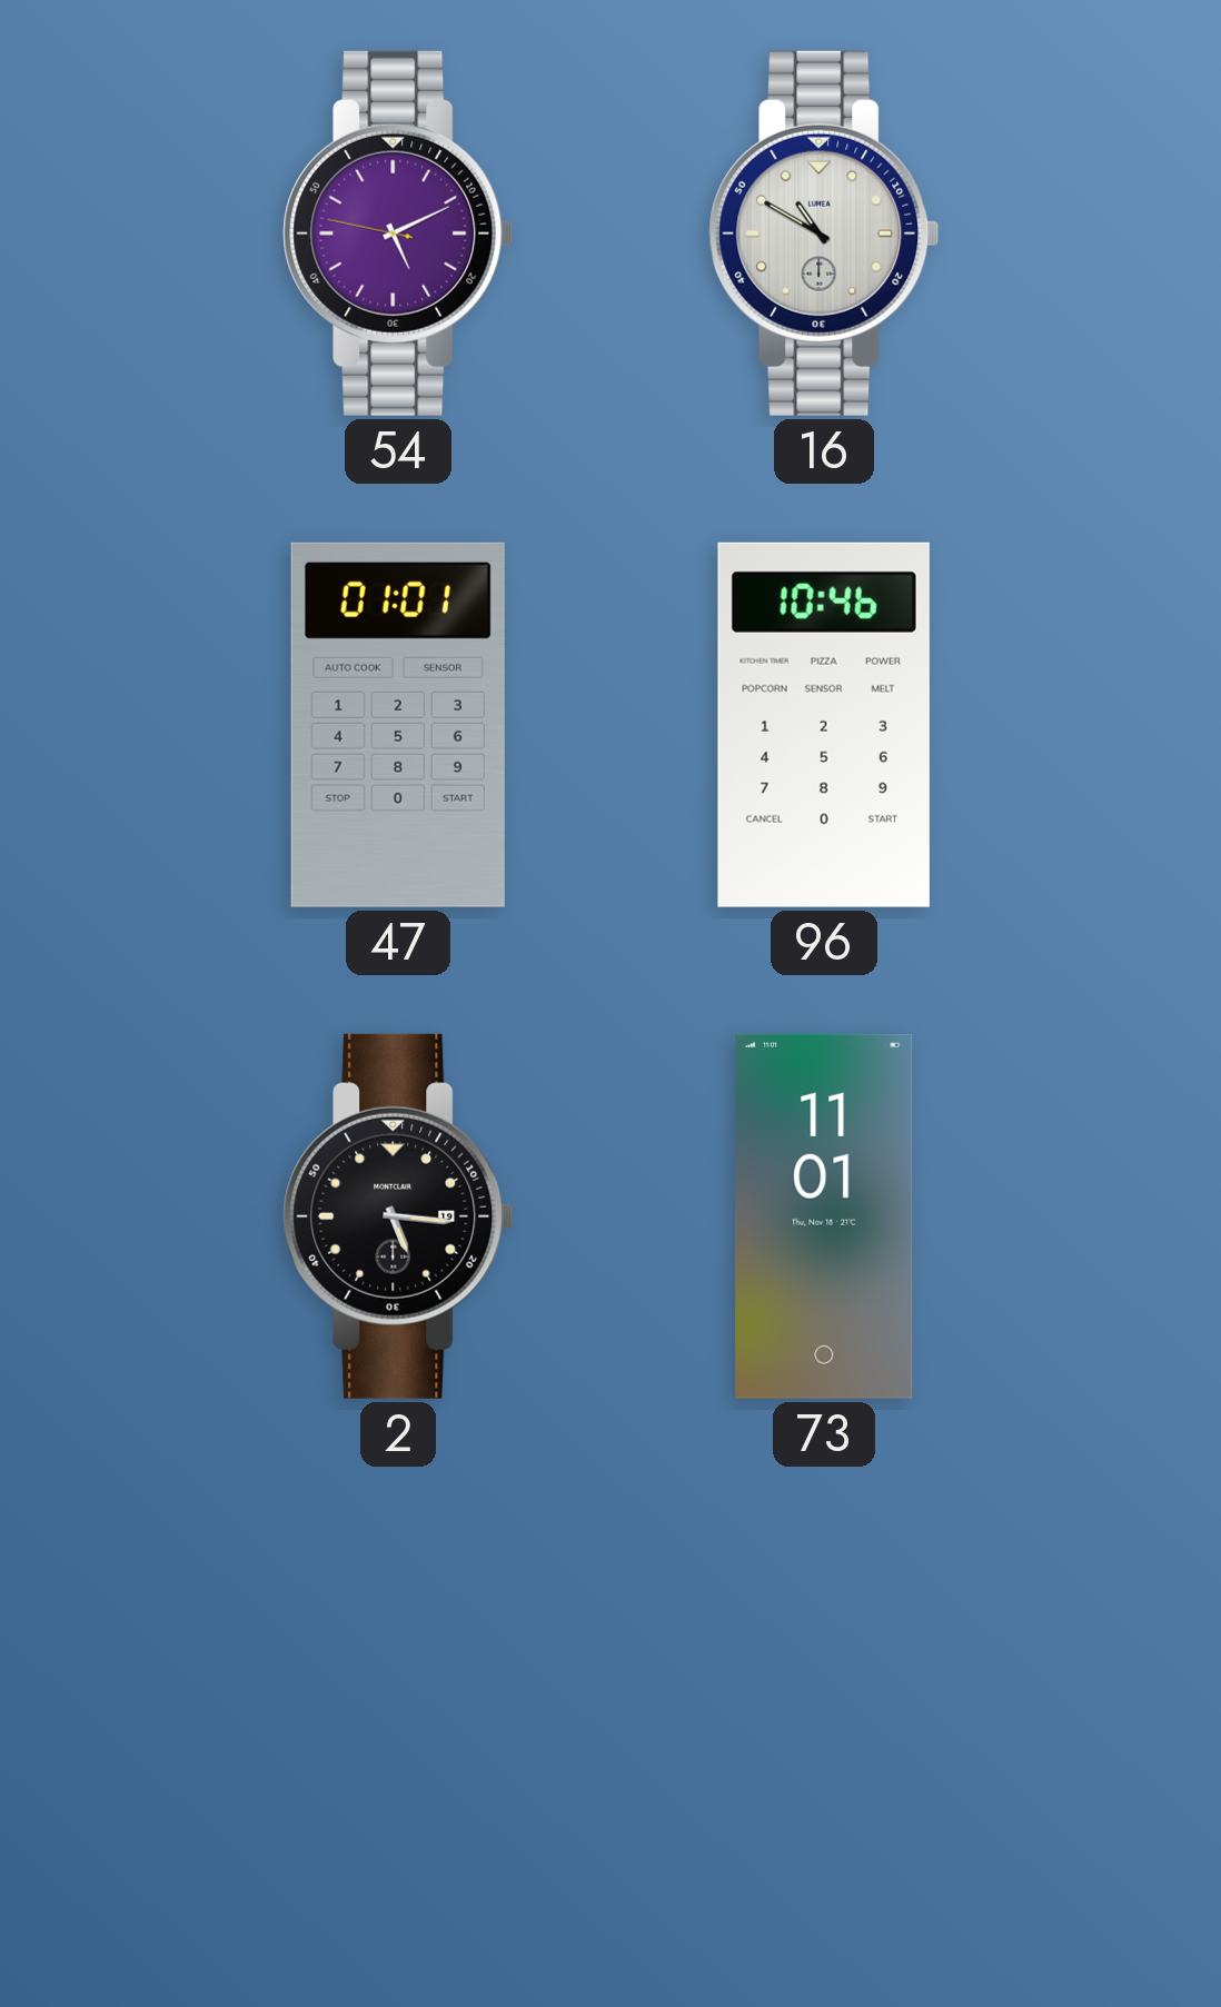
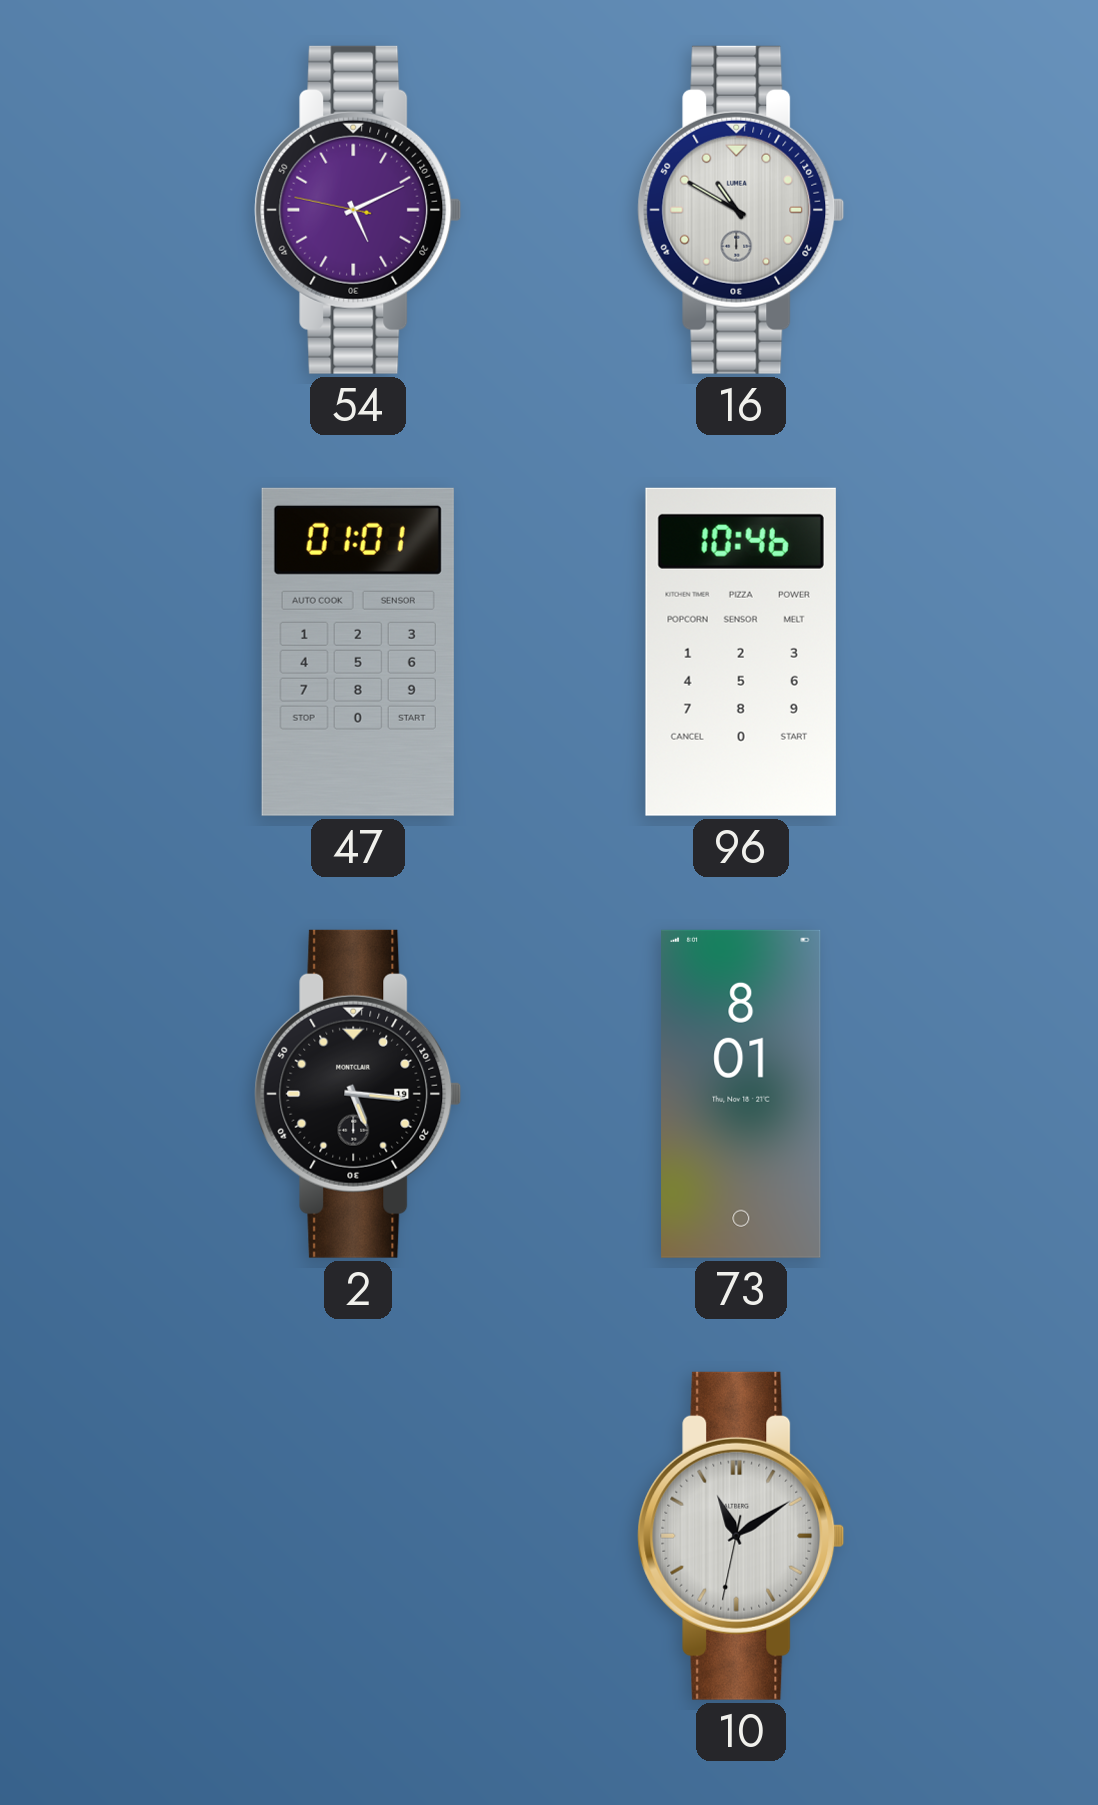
73: 11:01 -> 8:01 (741, 1094)
10: none -> 11:09 (741, 1536)
